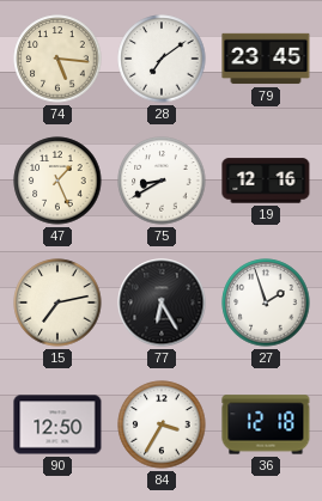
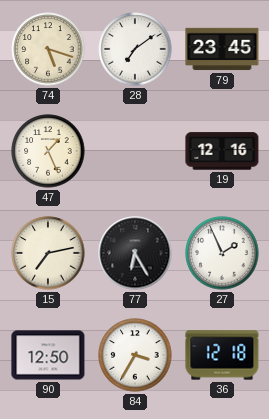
74: 5:16 -> 5:18 (48, 49)
75: 8:40 -> none (162, 181)
27: 1:57 -> 1:56 (222, 253)
